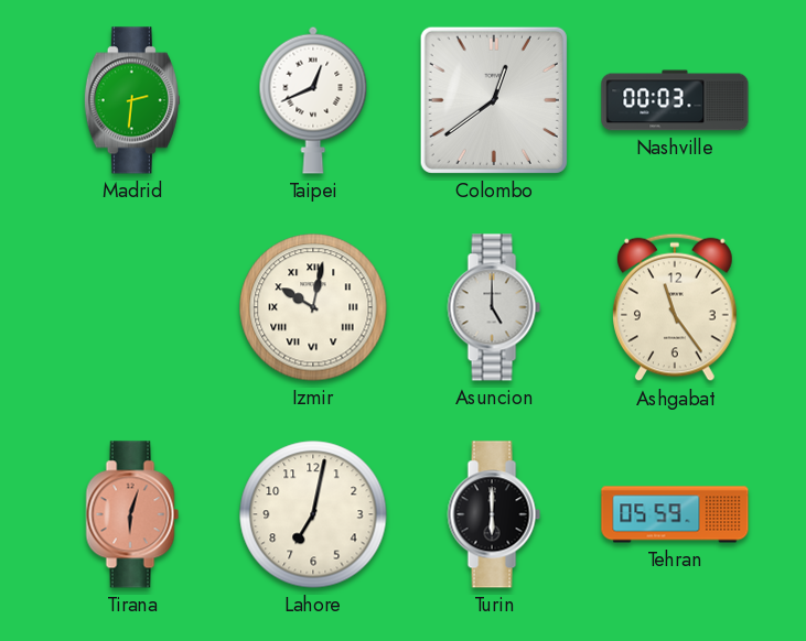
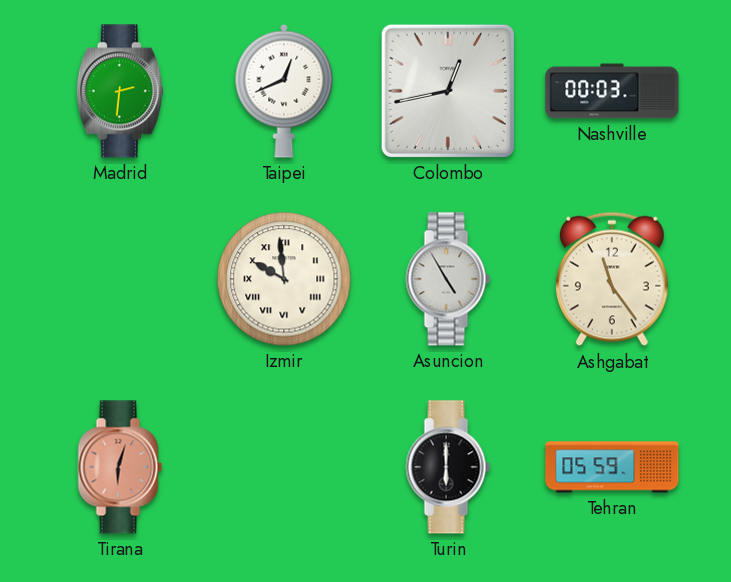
Colombo: 12:39 -> 12:43 (448, 91)
Izmir: 10:02 -> 9:59 (284, 279)
Asuncion: 5:00 -> 4:55 (448, 279)
Lahore: 7:02 -> none (313, 514)
